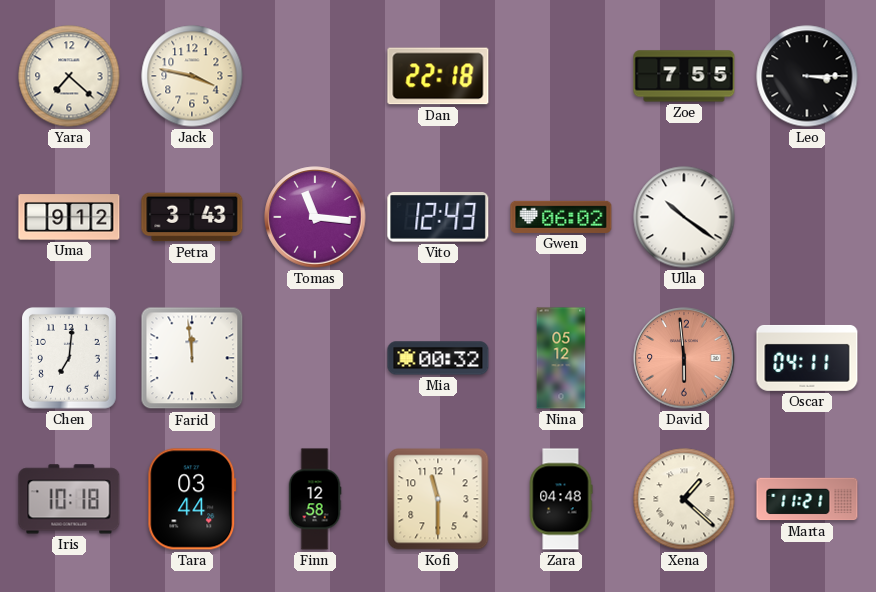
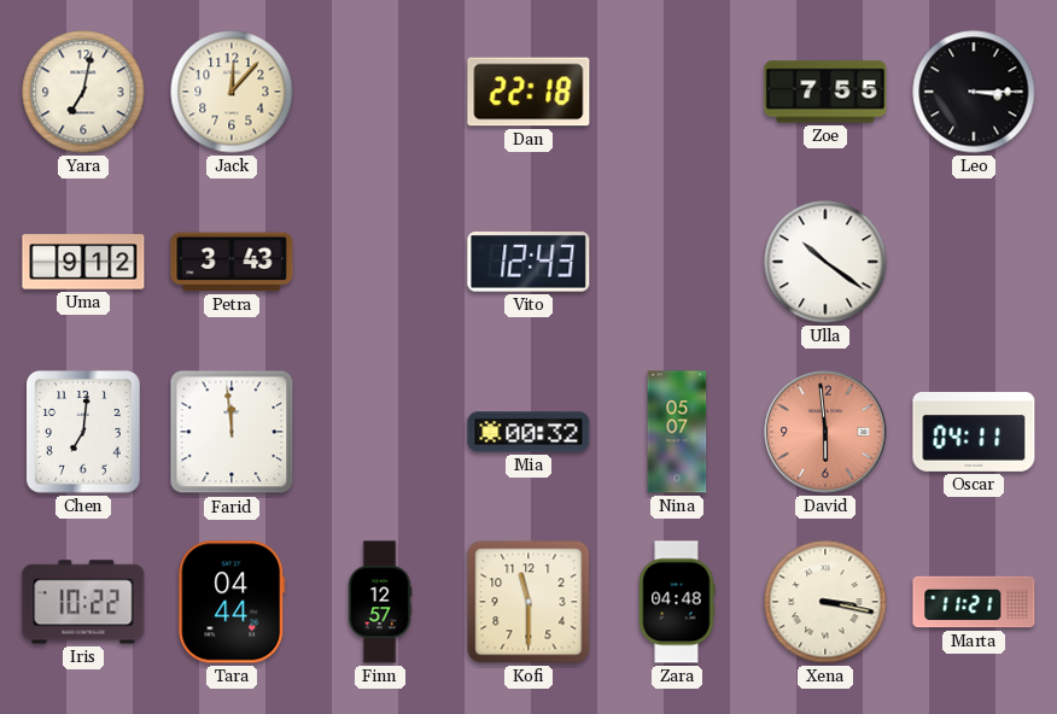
Yara: 7:22 -> 7:02 (83, 92)
Jack: 3:47 -> 12:07 (232, 92)
Tomas: 11:16 -> none (315, 217)
Gwen: 06:02 -> none (561, 217)
Nina: 05:12 -> 05:07 (677, 432)
Iris: 10:18 -> 10:22 (83, 602)
Tara: 03:44 -> 04:44 (232, 602)
Finn: 12:58 -> 12:57 (380, 602)
Xena: 1:22 -> 3:17 (825, 602)
